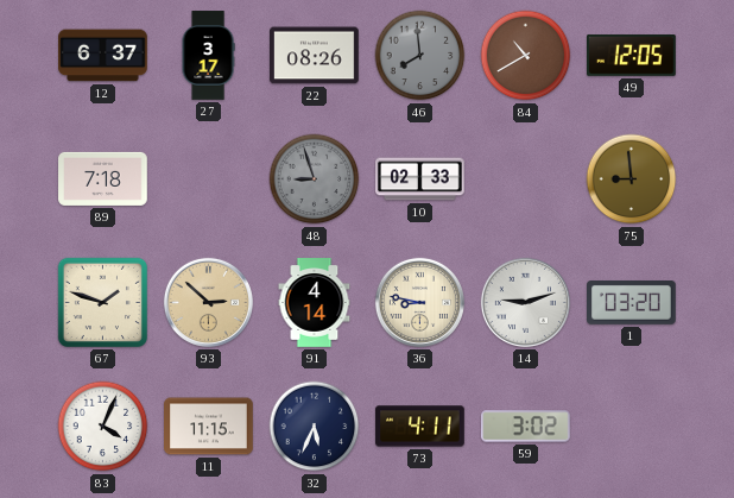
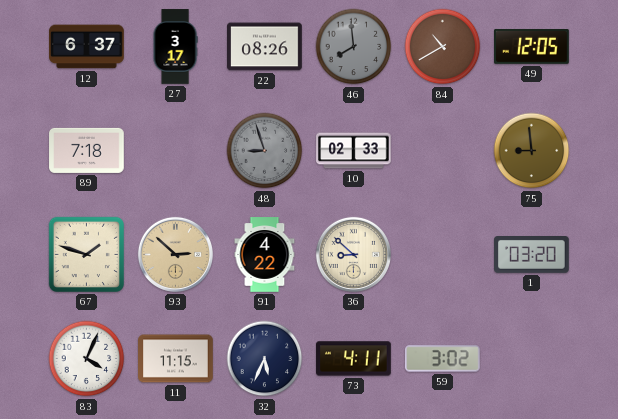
91: 4:14 -> 4:22 (265, 255)
36: 8:47 -> 8:52 (353, 254)
14: 9:12 -> none (525, 302)
